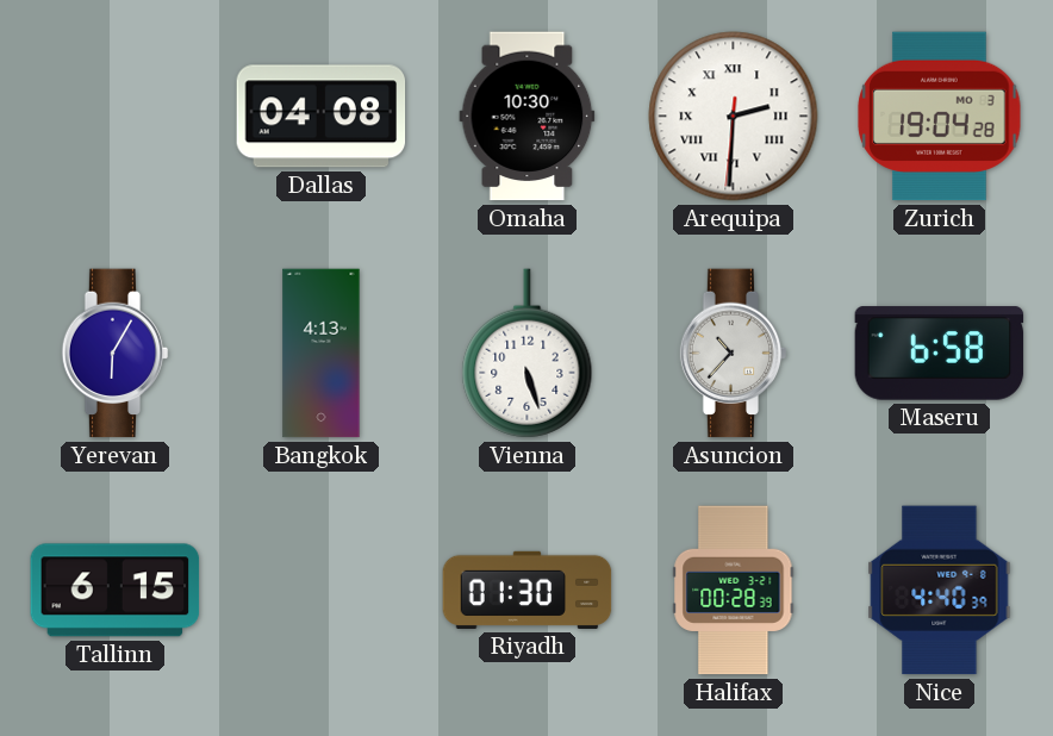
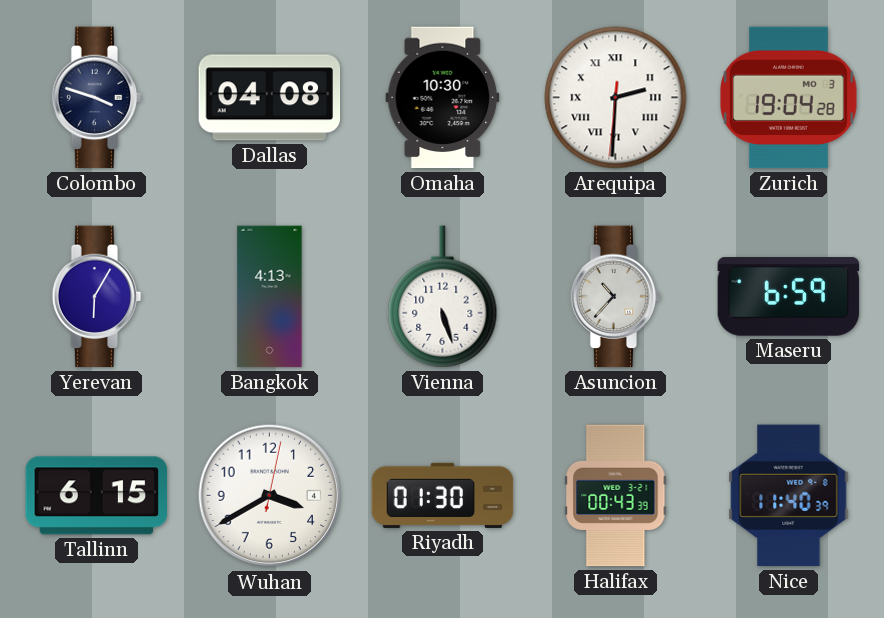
Colombo: none -> 3:48 (97, 98)
Maseru: 6:58 -> 6:59 (789, 297)
Wuhan: none -> 3:40 (270, 496)
Halifax: 00:28 -> 00:43 (616, 496)
Nice: 4:40 -> 11:40 (789, 496)
